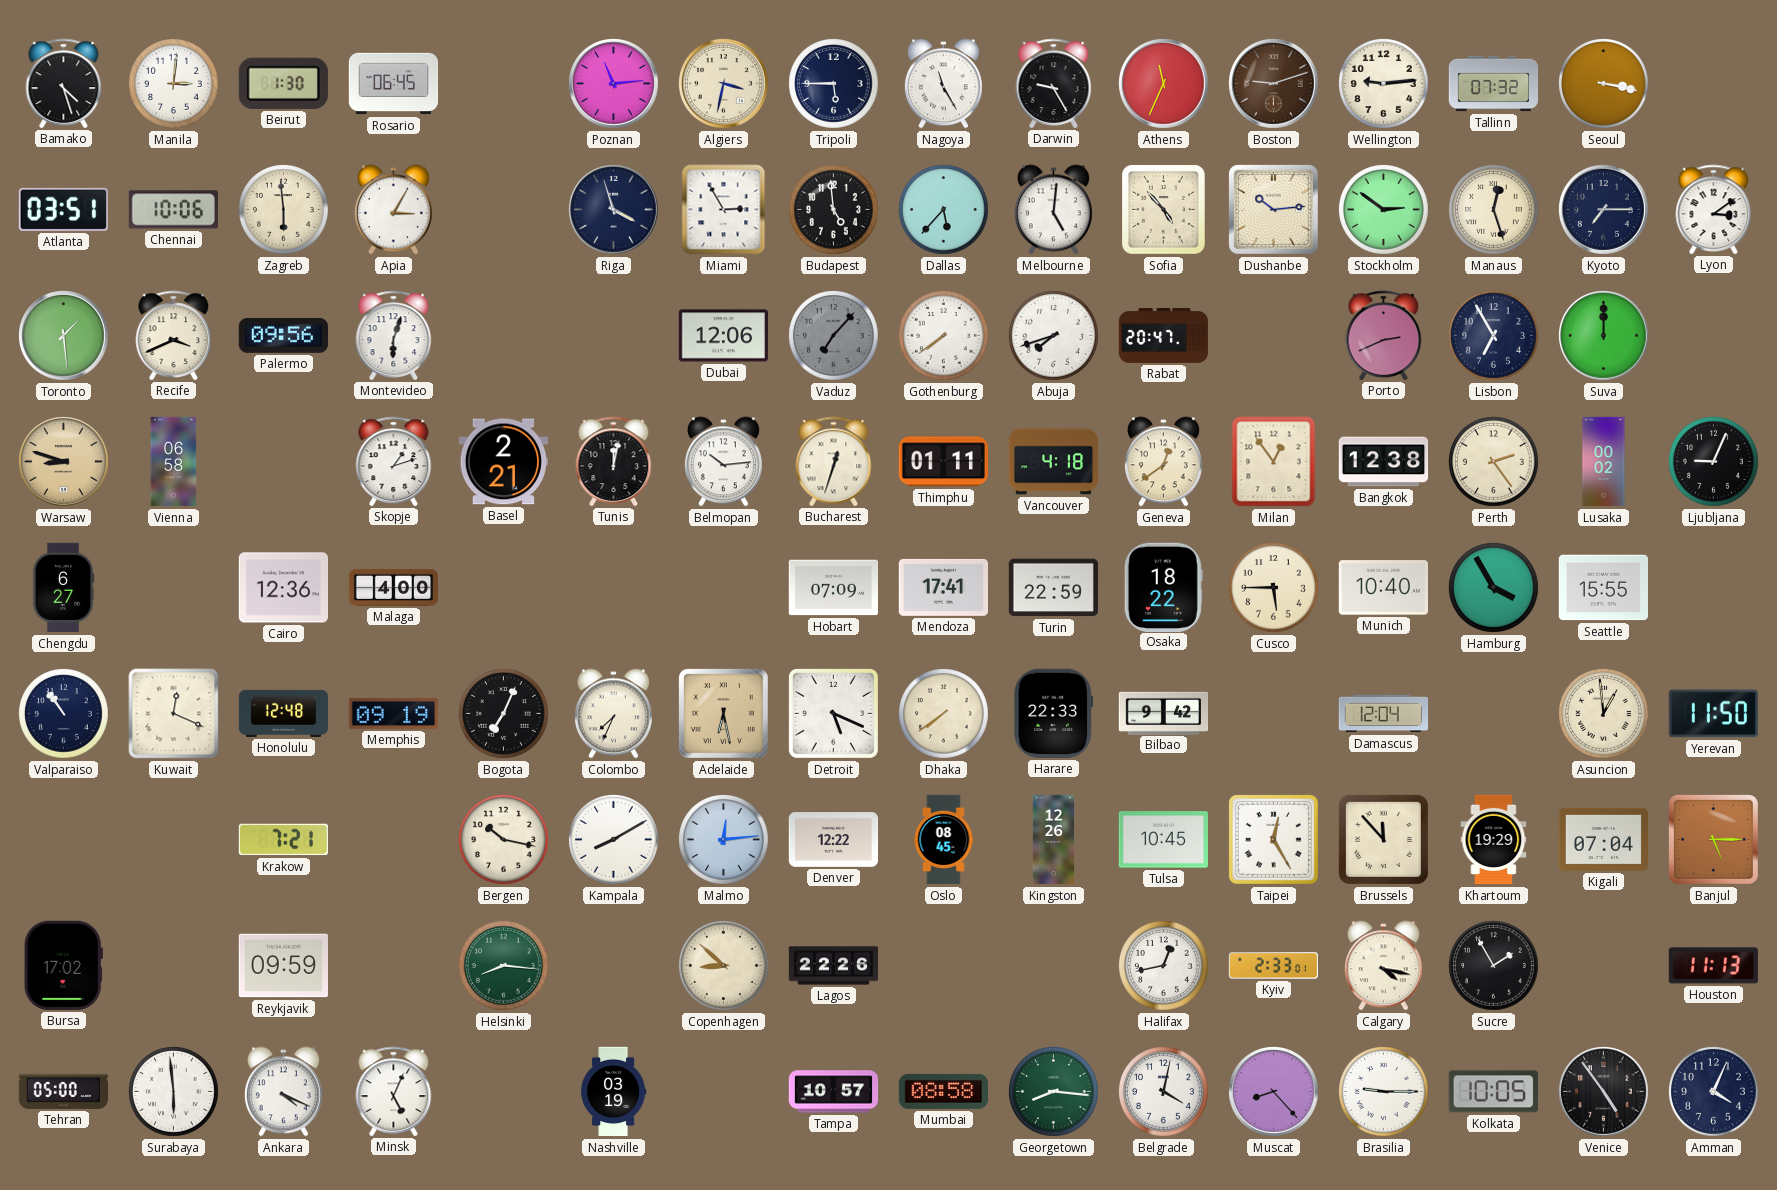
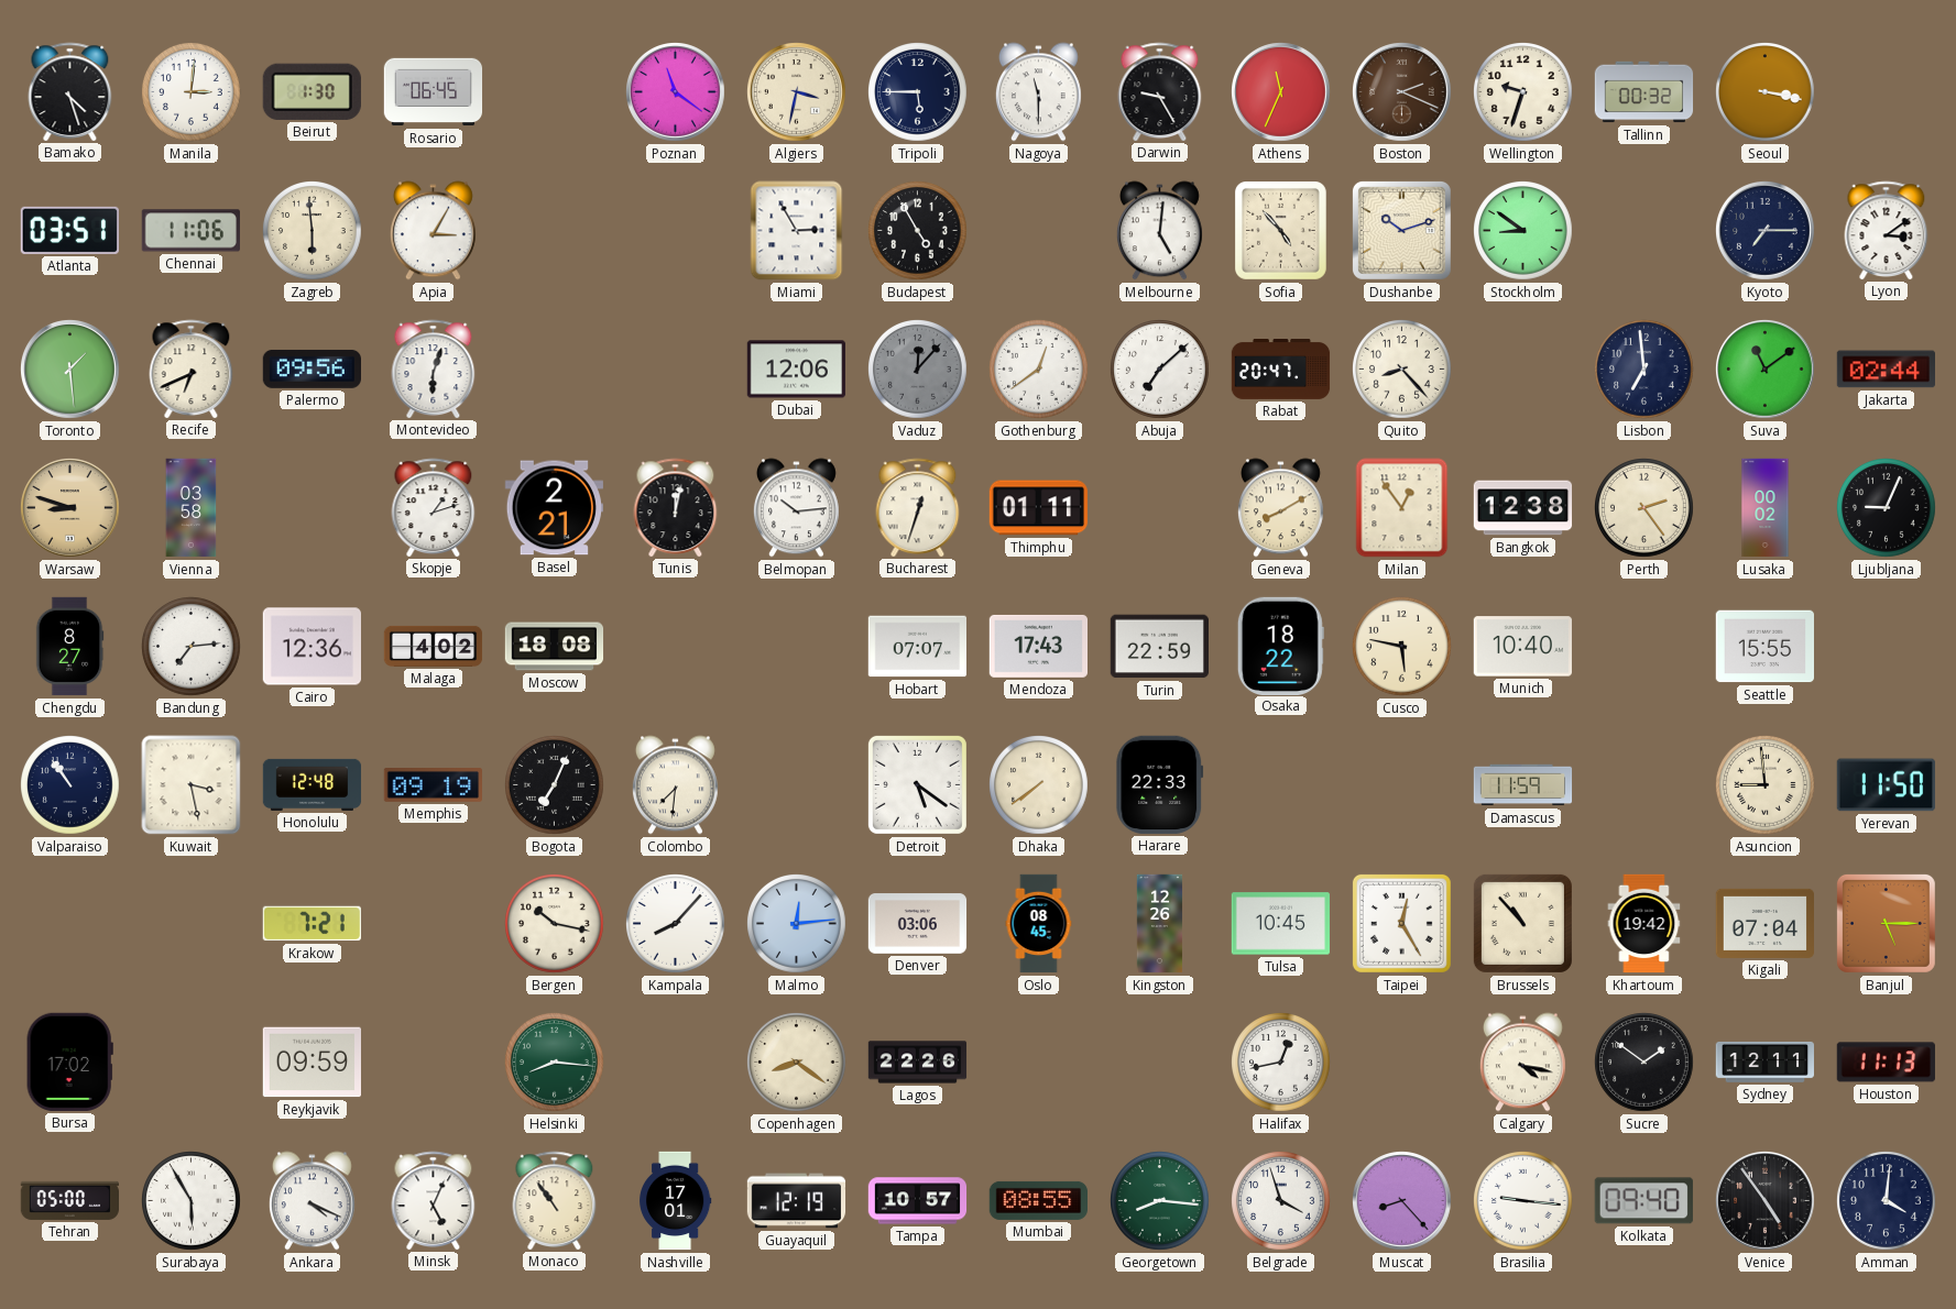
Poznan: 11:14 -> 11:21 (676, 92)
Nagoya: 11:25 -> 11:30 (1038, 92)
Boston: 9:12 -> 2:19 (1402, 92)
Wellington: 9:14 -> 9:33 (1523, 92)
Tallinn: 07:32 -> 00:32 (1644, 92)
Chennai: 10:06 -> 11:06 (190, 231)
Riga: 3:57 -> none (614, 210)
Budapest: 4:59 -> 4:55 (918, 231)
Dallas: 5:37 -> none (944, 210)
Dushanbe: 10:14 -> 10:12 (1401, 230)
Stockholm: 2:51 -> 8:51 (1523, 231)
Manaus: 12:27 -> none (1494, 210)
Recife: 3:41 -> 6:41 (192, 369)
Vaduz: 7:07 -> 12:07 (918, 370)
Gothenburg: 7:39 -> 12:39 (1039, 370)
Abuja: 7:42 -> 7:08 (1160, 370)
Quito: none -> 8:23 (1402, 370)
Porto: 2:41 -> none (1384, 335)
Lisbon: 6:55 -> 6:59 (1644, 370)
Suva: 12:00 -> 11:09 (1766, 370)
Jakarta: none -> 02:44 (1886, 370)
Vienna: 06:58 -> 03:58 (192, 508)
Vancouver: 4:18 -> none (1054, 462)
Geneva: 12:39 -> 8:10 (1280, 508)
Chengdu: 6:27 -> 8:27 (69, 647)
Bandung: none -> 7:14 (192, 647)
Malaga: 4:00 -> 4:02 (434, 646)
Moscow: none -> 18:08 (555, 647)
Hobart: 07:09 -> 07:07 (918, 647)
Mendoza: 17:41 -> 17:43 (1038, 646)
Cusco: 5:45 -> 5:47 (1402, 647)
Hamburg: 3:55 -> none (1494, 588)
Kuwait: 12:19 -> 3:28 (192, 785)
Colombo: 7:34 -> 7:31 (675, 785)
Adelaide: 6:28 -> none (723, 713)
Detroit: 5:19 -> 5:21 (917, 784)
Bilbao: 9:42 -> none (1164, 713)
Damascus: 12:04 -> 11:59 (1523, 785)
Asuncion: 12:59 -> 8:59 (1766, 785)
Kampala: 8:10 -> 8:07 (676, 924)
Denver: 12:22 -> 03:06 (918, 924)
Brussels: 11:53 -> 10:53 (1522, 923)
Khartoum: 19:29 -> 19:42 (1644, 924)
Copenhagen: 8:52 -> 8:21 (797, 1063)
Kyiv: 2:33 -> none (1273, 966)
Sucre: 1:55 -> 1:51 (1644, 1063)
Sydney: none -> 12:11 (1766, 1061)
Surabaya: 5:59 -> 5:55 (192, 1201)
Monaco: none -> 10:54 (555, 1200)
Nashville: 03:19 -> 17:01 (676, 1201)
Guayaquil: none -> 12:19 (797, 1201)
Mumbai: 08:58 -> 08:55 (1038, 1200)
Belgrade: 4:02 -> 3:57 (1281, 1201)
Brasilia: 9:15 -> 9:16 (1523, 1201)
Kolkata: 10:05 -> 09:40 (1643, 1201)
Amman: 4:04 -> 4:01 (1887, 1201)
